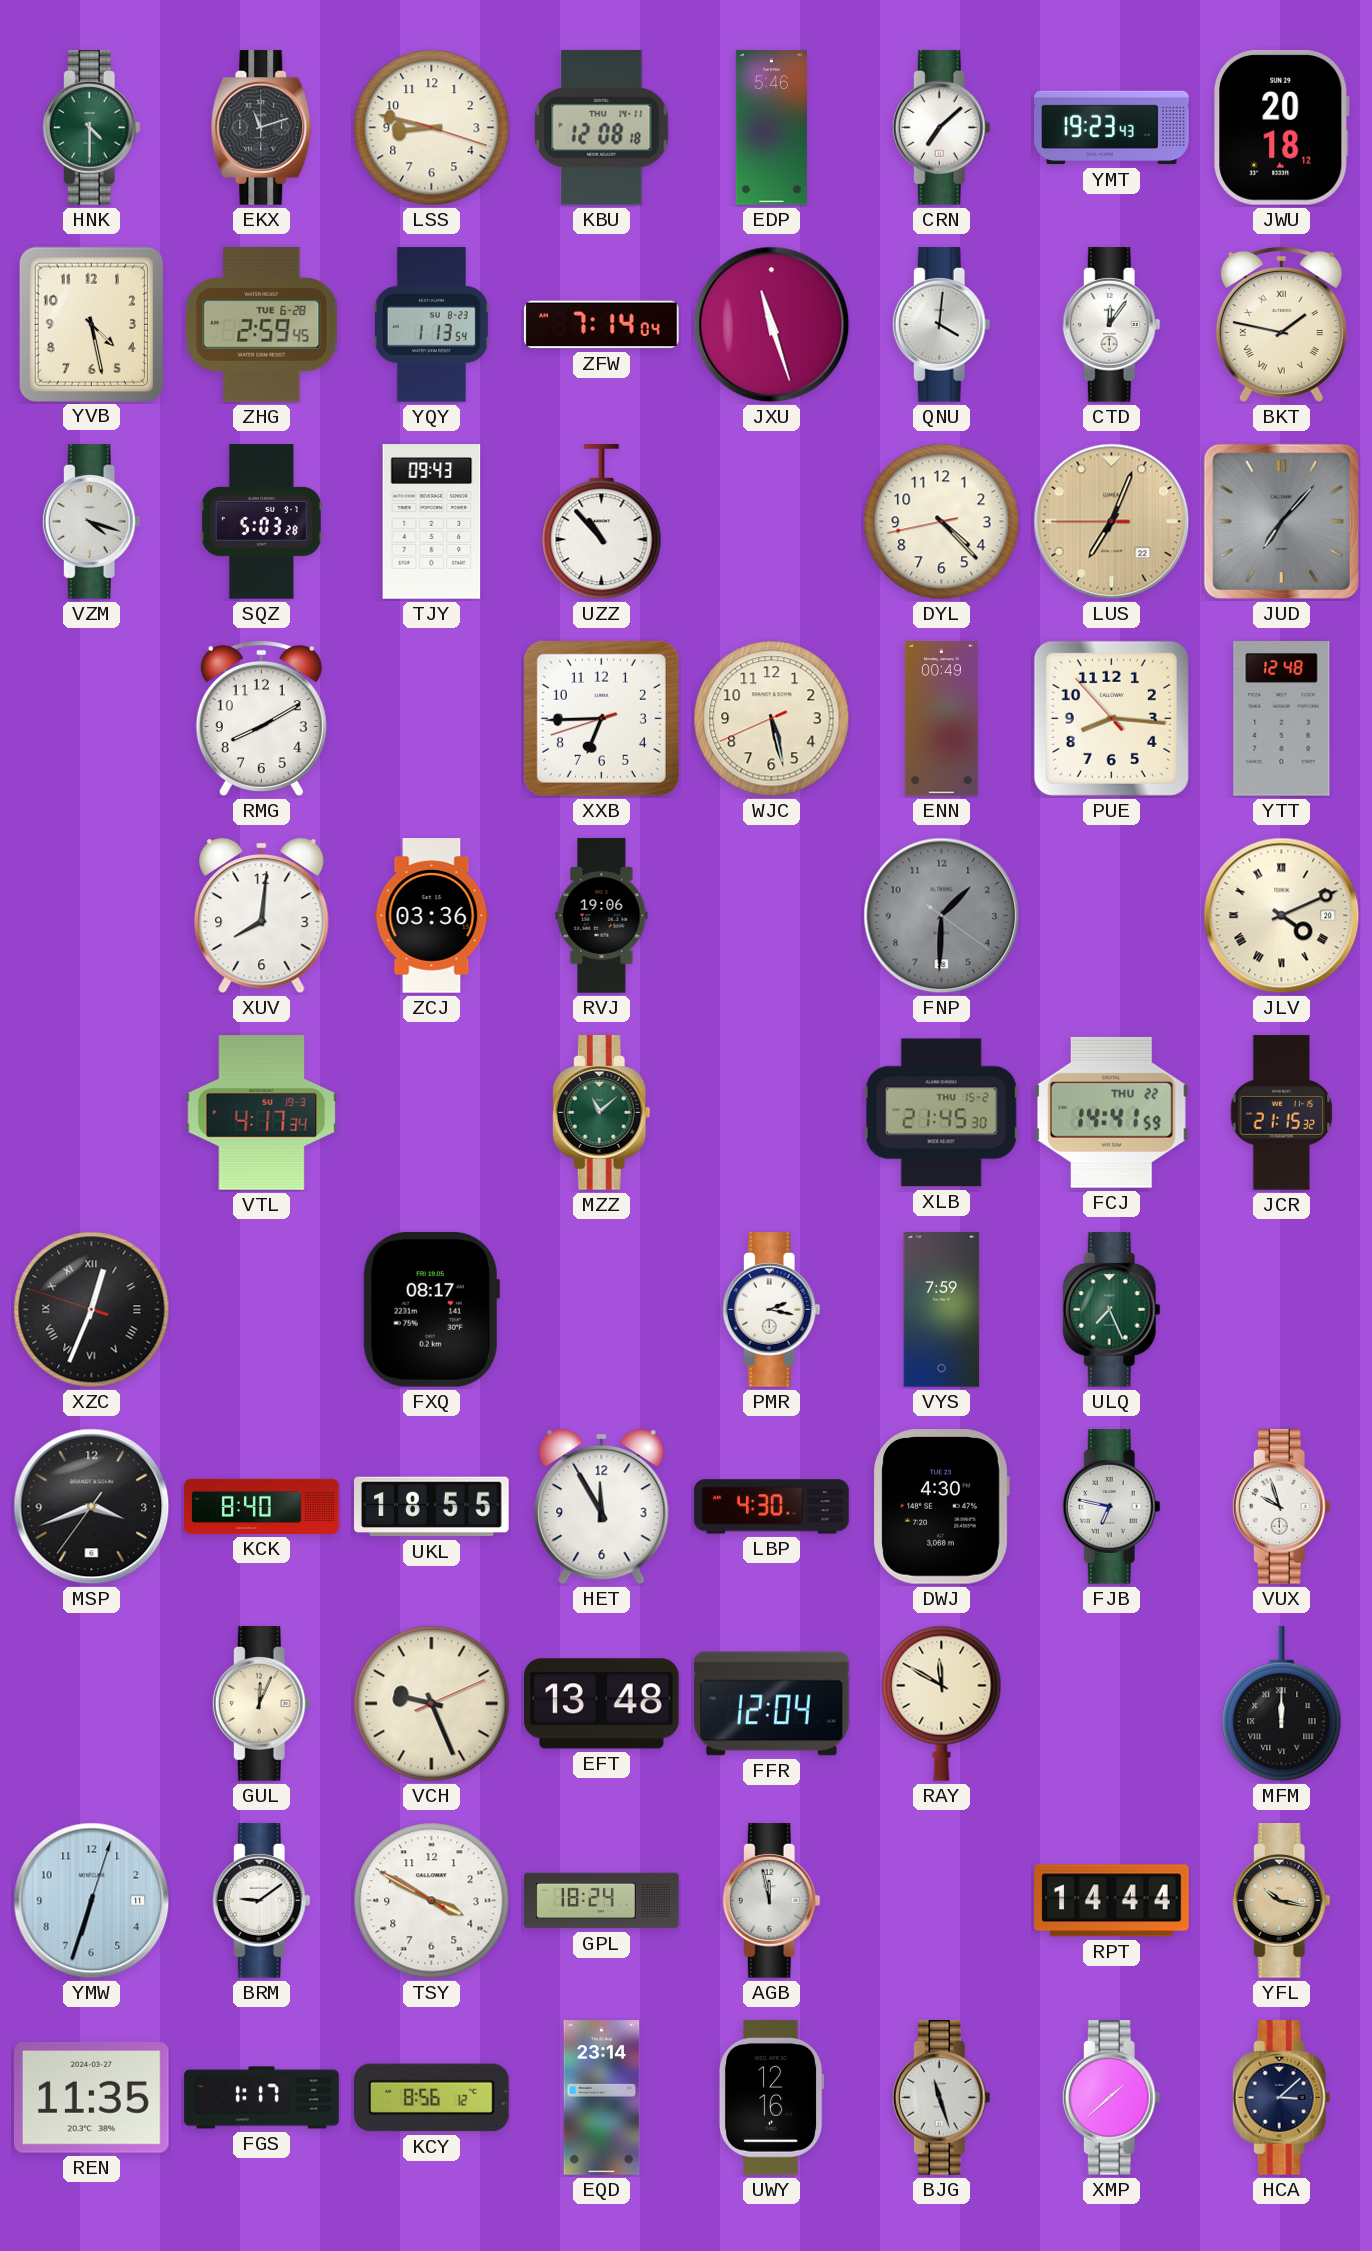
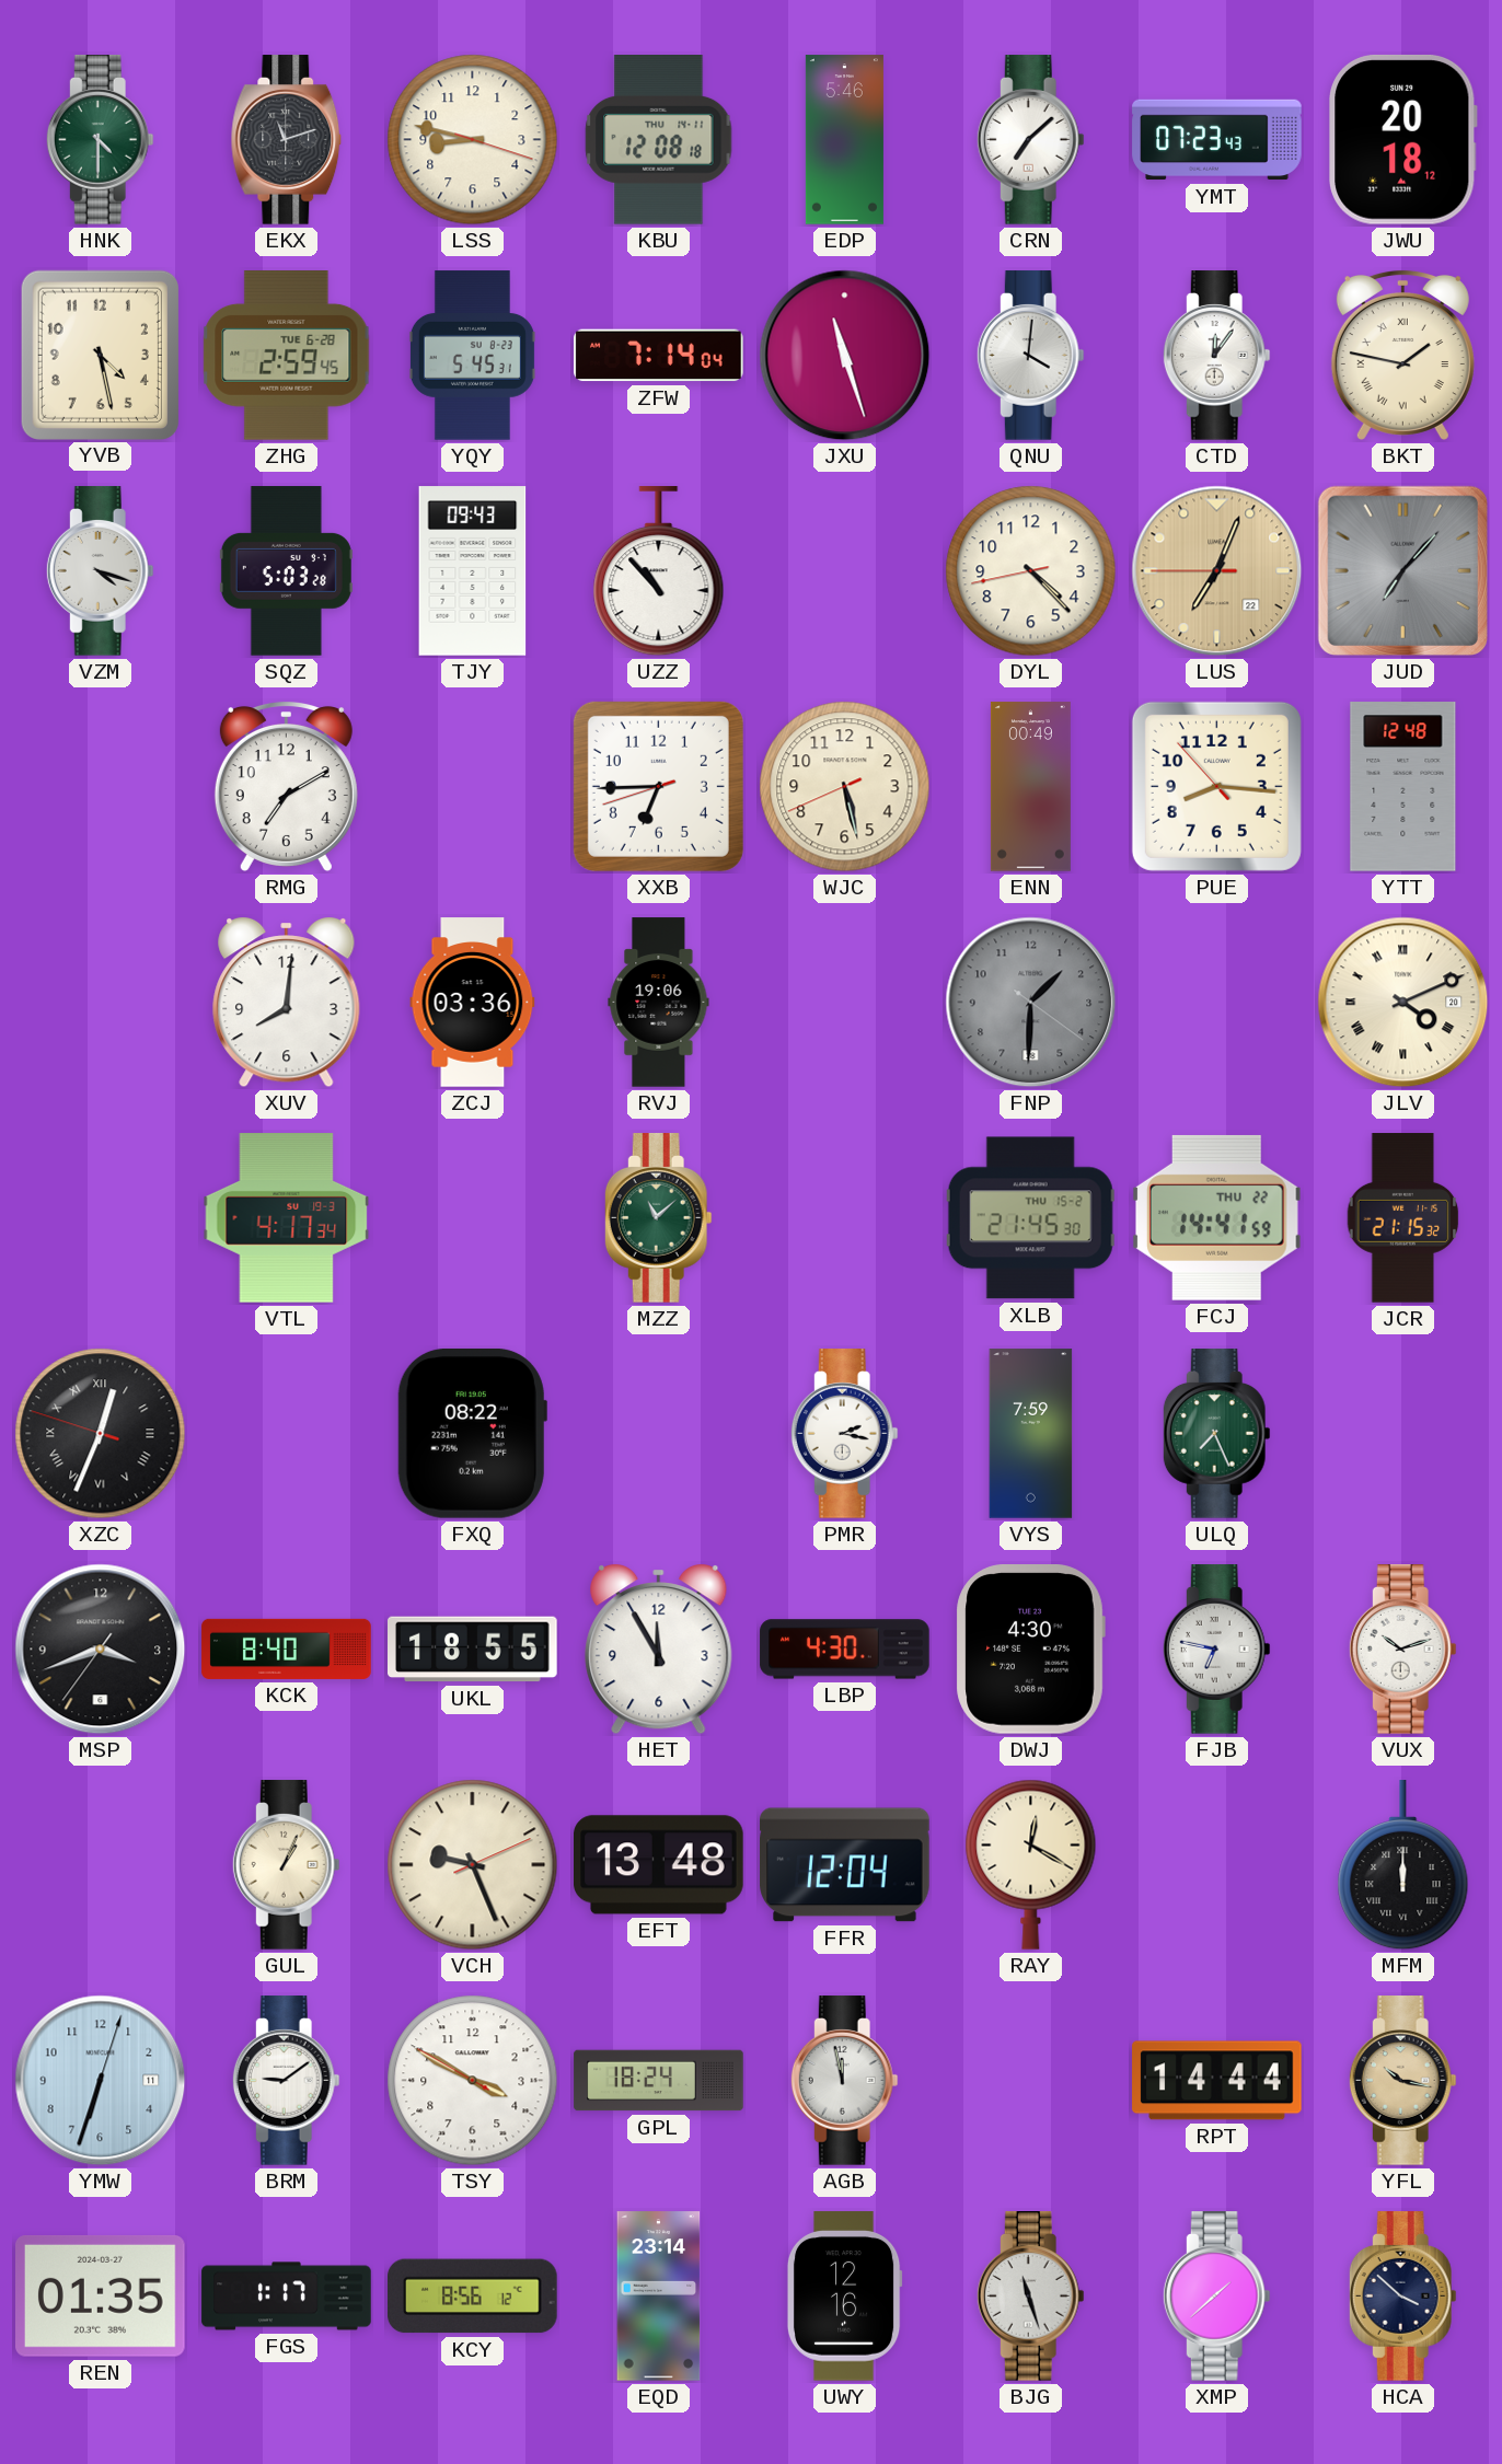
YMT: 19:23 -> 07:23 (1217, 140)
YQY: 1:13 -> 5:45 (472, 356)
RMG: 8:10 -> 7:10 (286, 786)
FXQ: 08:17 -> 08:22 (472, 1433)
VUX: 9:57 -> 10:12 (1402, 1650)
GUL: 12:04 -> 1:04 (286, 1865)
RAY: 11:50 -> 12:20 (1031, 1864)
REN: 11:35 -> 01:35 (101, 2295)
HCA: 3:08 -> 3:52 (1402, 2297)
